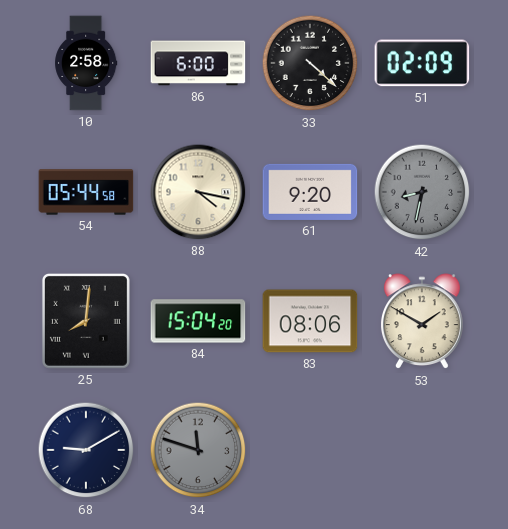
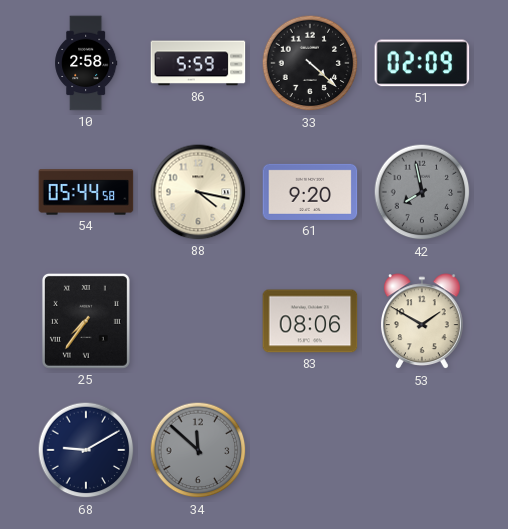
86: 6:00 -> 5:59 (198, 63)
42: 8:32 -> 7:58 (422, 192)
25: 8:01 -> 7:36 (86, 321)
84: 15:04 -> none (198, 321)
34: 11:48 -> 11:52 (198, 450)
